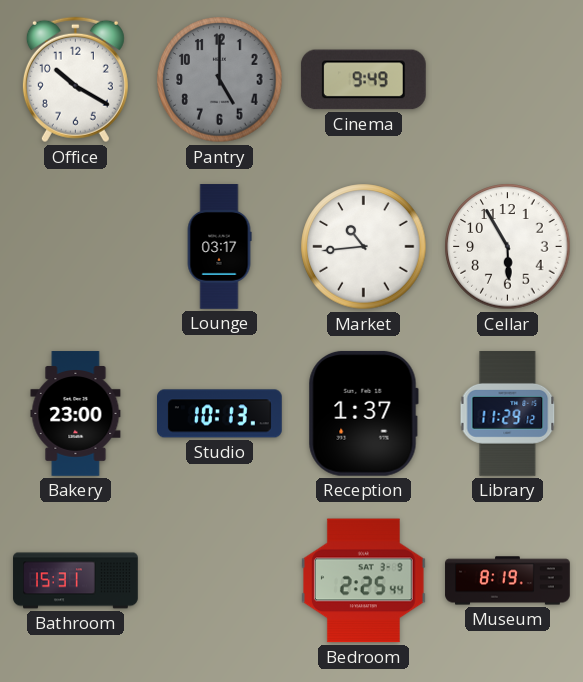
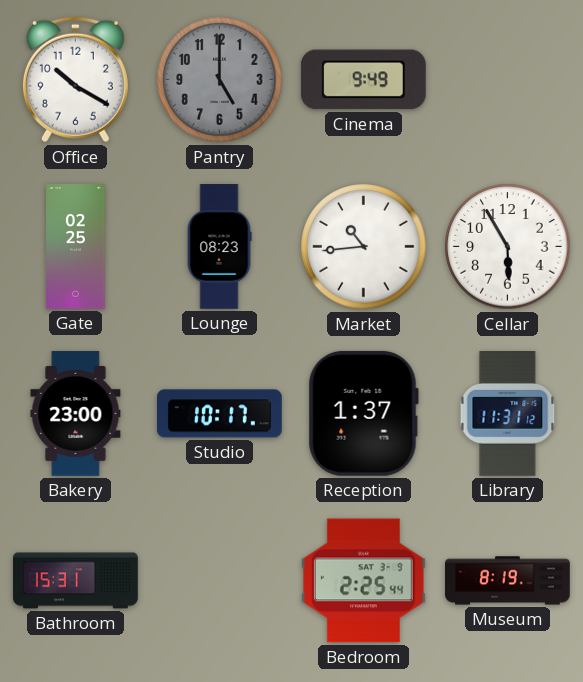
Gate: none -> 02:25 (76, 247)
Lounge: 03:17 -> 08:23 (219, 247)
Studio: 10:13 -> 10:17 (220, 414)
Library: 11:29 -> 11:31 (508, 414)
